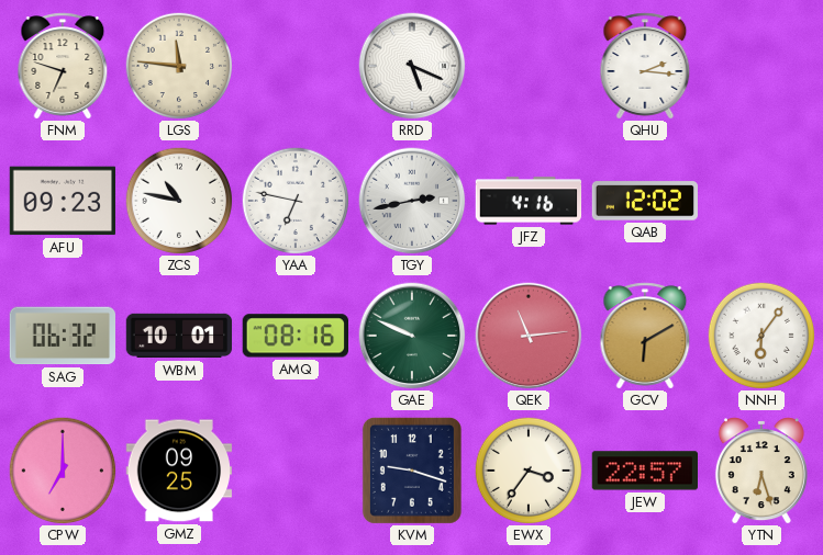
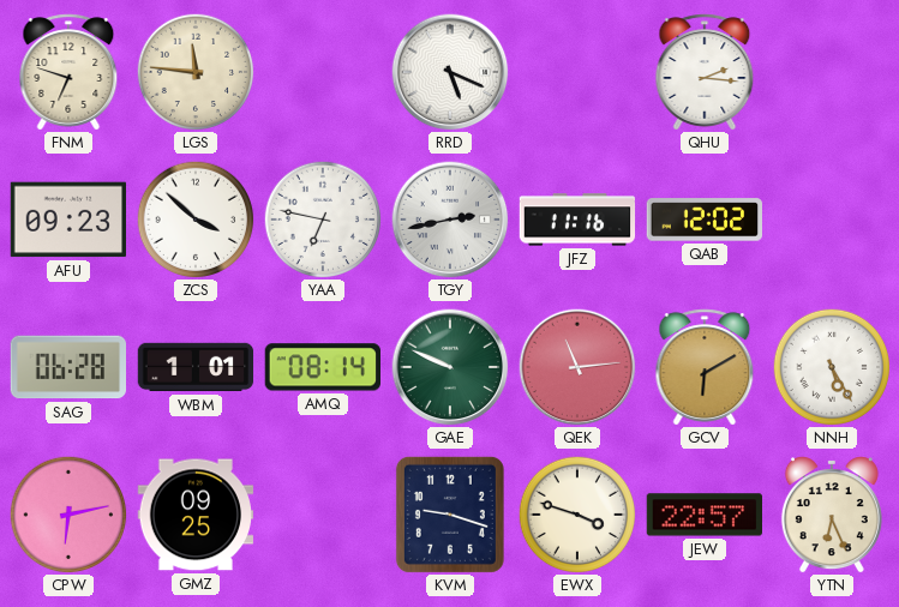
ZCS: 10:47 -> 3:52 (196, 220)
JFZ: 4:16 -> 11:16 (577, 220)
SAG: 06:32 -> 06:28 (67, 367)
WBM: 10:01 -> 1:01 (196, 367)
AMQ: 08:16 -> 08:14 (322, 367)
NNH: 6:06 -> 5:25 (832, 367)
CPW: 7:00 -> 6:13 (68, 515)
EWX: 3:36 -> 3:48 (577, 515)
YTN: 6:27 -> 6:26 (832, 515)
